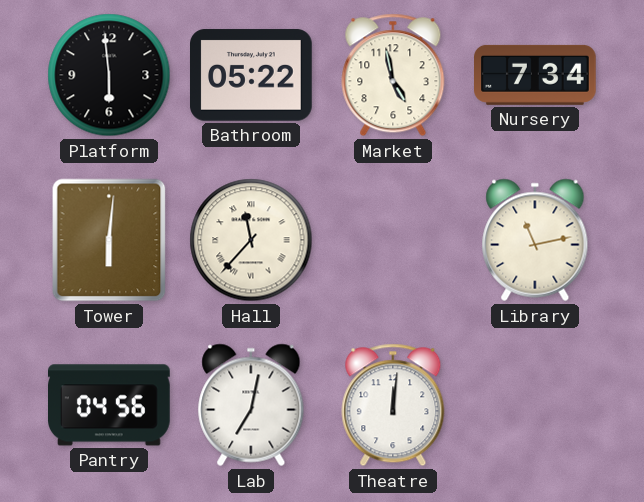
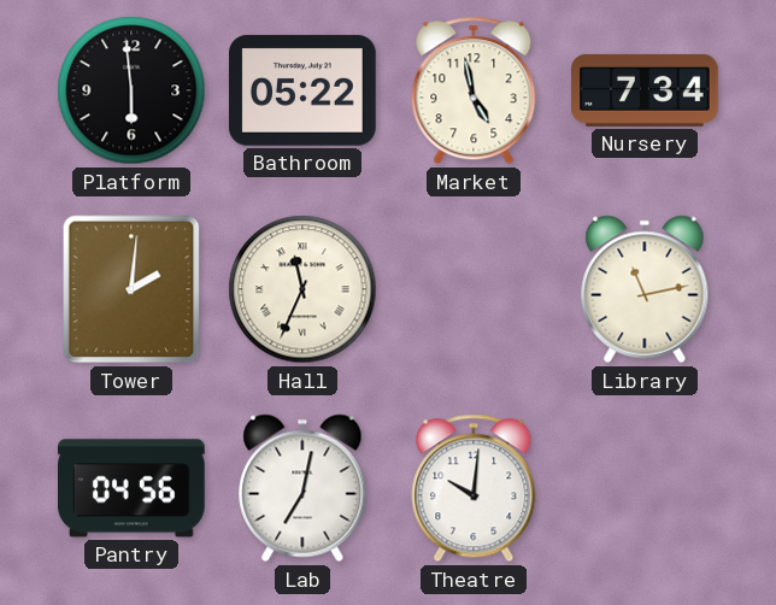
Tower: 6:01 -> 2:01 (131, 289)
Hall: 11:37 -> 11:34 (302, 289)
Theatre: 12:01 -> 10:01 (474, 488)
